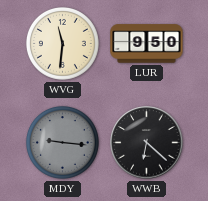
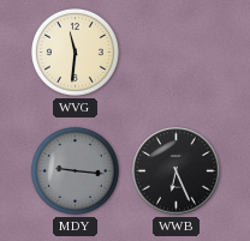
LUR: 9:50 -> none (147, 44)
WWB: 6:22 -> 6:26 (177, 171)
